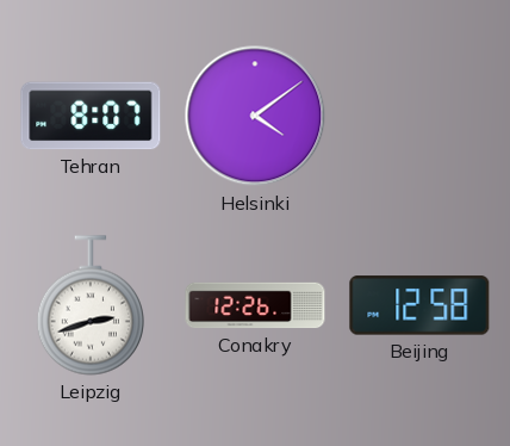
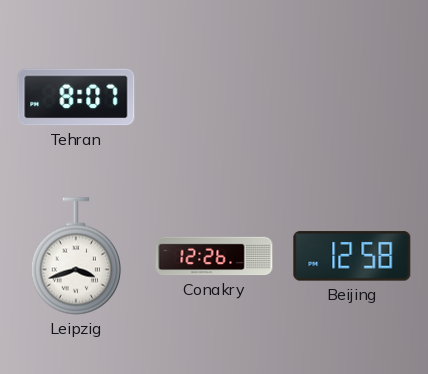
Helsinki: 4:09 -> none (255, 116)
Leipzig: 2:42 -> 3:42 (76, 256)
